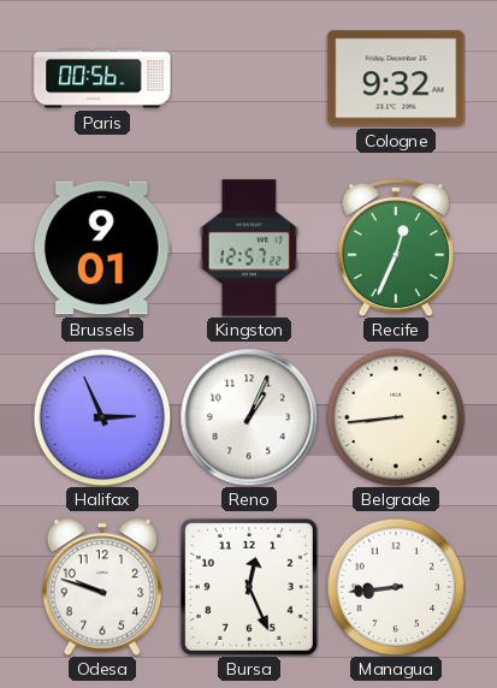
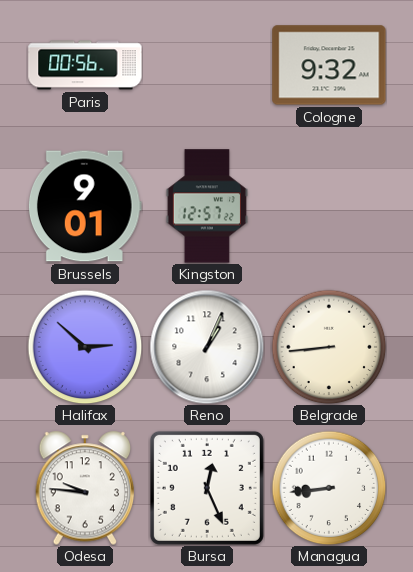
Recife: 12:34 -> none (395, 248)
Halifax: 2:56 -> 2:52 (85, 347)
Odesa: 9:48 -> 9:46 (84, 488)
